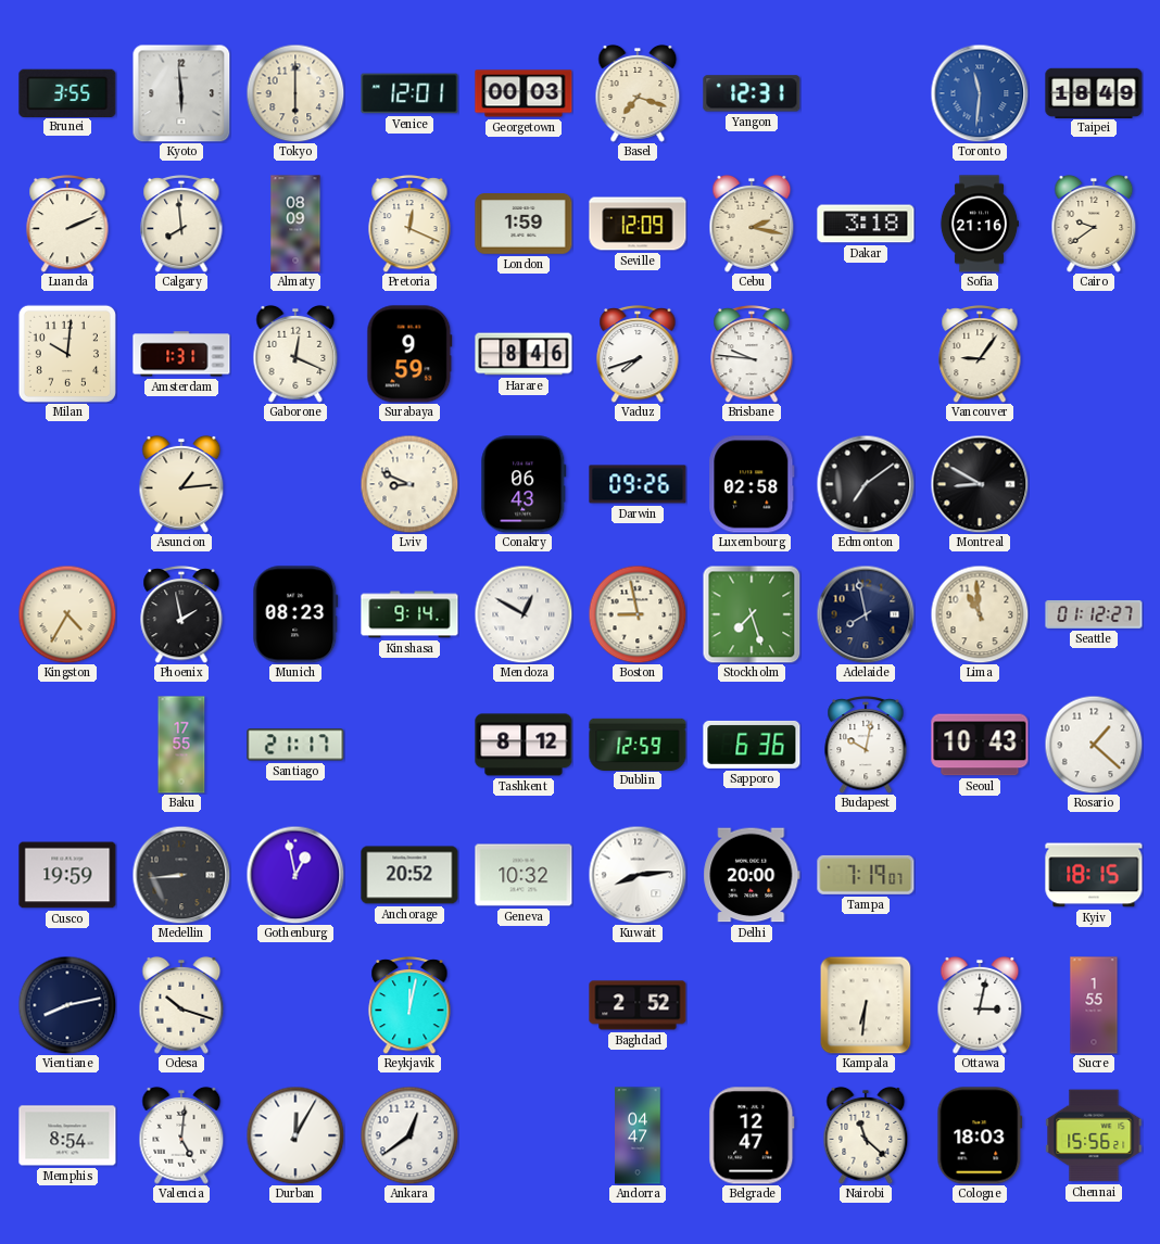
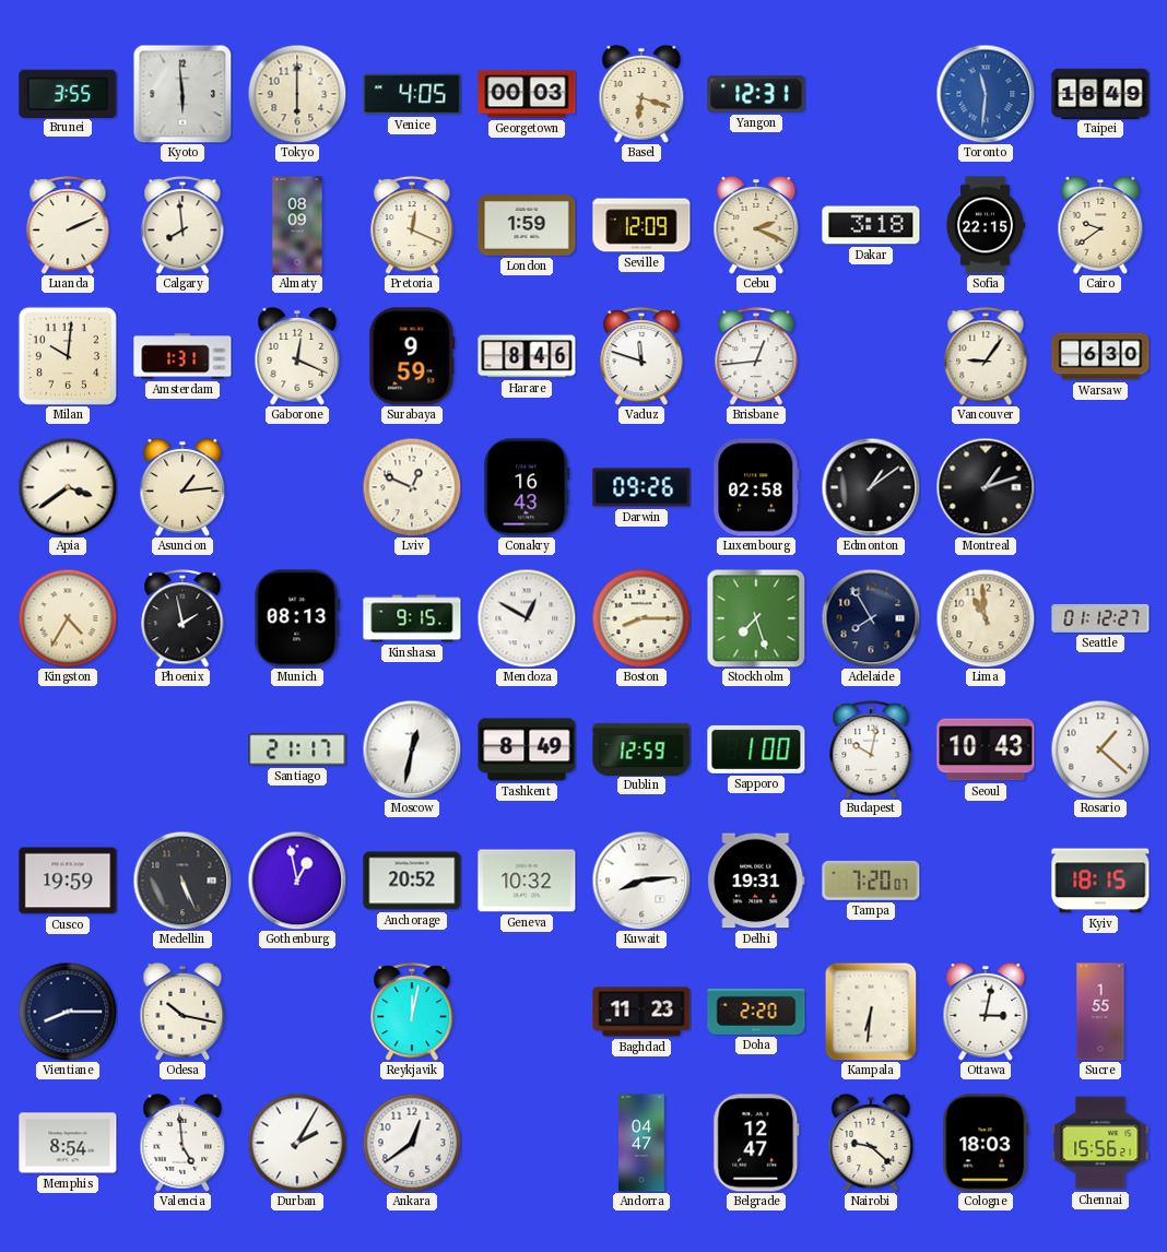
Venice: 12:01 -> 4:05 (412, 94)
Basel: 7:18 -> 6:18 (641, 94)
Cebu: 2:17 -> 2:19 (756, 225)
Sofia: 21:16 -> 22:15 (985, 225)
Vaduz: 7:42 -> 11:48 (641, 357)
Brisbane: 9:46 -> 12:44 (756, 357)
Warsaw: none -> 6:30 (1100, 356)
Apia: none -> 3:39 (68, 487)
Lviv: 8:49 -> 12:49 (412, 487)
Conakry: 06:43 -> 16:43 (527, 487)
Edmonton: 7:09 -> 1:09 (871, 487)
Montreal: 8:50 -> 1:12 (986, 487)
Munich: 08:23 -> 08:13 (297, 618)
Kinshasa: 9:14 -> 9:15 (412, 618)
Boston: 8:58 -> 8:15 (641, 618)
Adelaide: 7:58 -> 7:55 (871, 618)
Baku: 17:55 -> none (181, 745)
Moscow: none -> 12:32 (412, 749)
Tashkent: 8:12 -> 8:49 (527, 749)
Sapporo: 6:36 -> 1:00 (756, 749)
Medellin: 8:44 -> 5:26 (182, 881)
Delhi: 20:00 -> 19:31 (756, 881)
Tampa: 7:19 -> 7:20 (871, 881)
Vientiane: 8:13 -> 8:15 (68, 1012)
Odesa: 10:18 -> 10:17 (182, 1012)
Baghdad: 2:52 -> 11:23 (641, 1012)
Doha: none -> 2:20 (756, 1012)
Valencia: 5:01 -> 4:59 (182, 1143)
Durban: 12:05 -> 2:05 (297, 1143)
Nairobi: 11:22 -> 9:22 (871, 1143)
